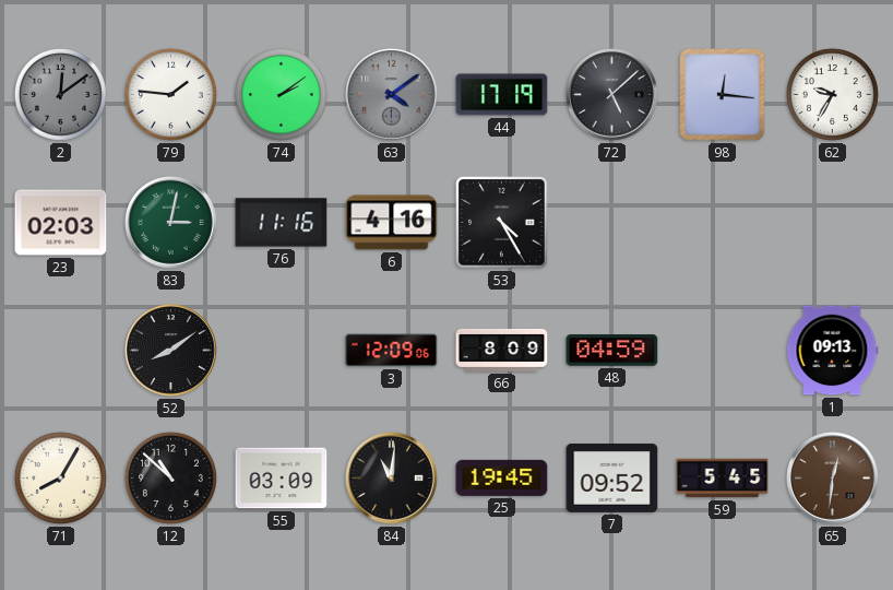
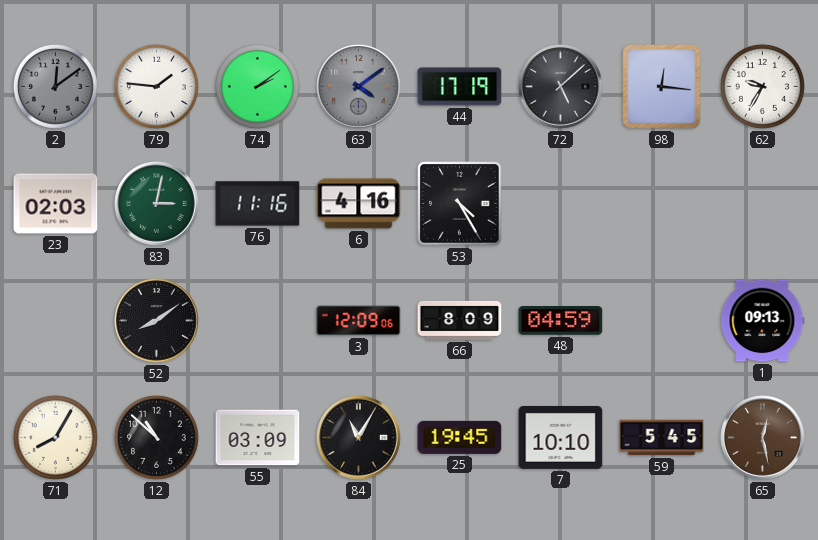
84: 11:01 -> 11:05 (359, 438)
7: 09:52 -> 10:10 (561, 437)
65: 12:31 -> 12:28 (763, 438)
